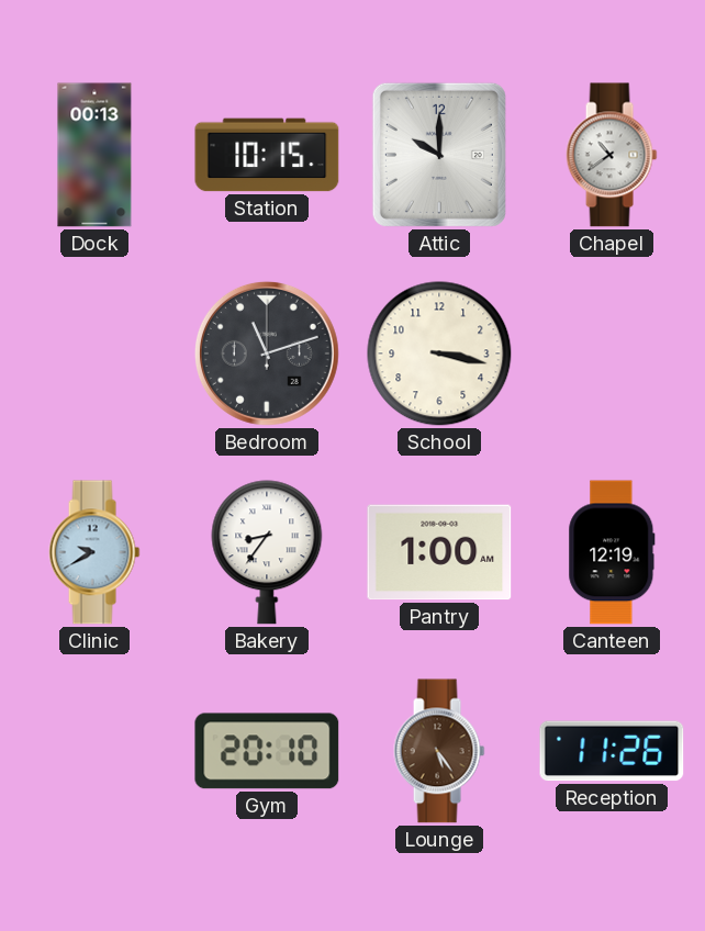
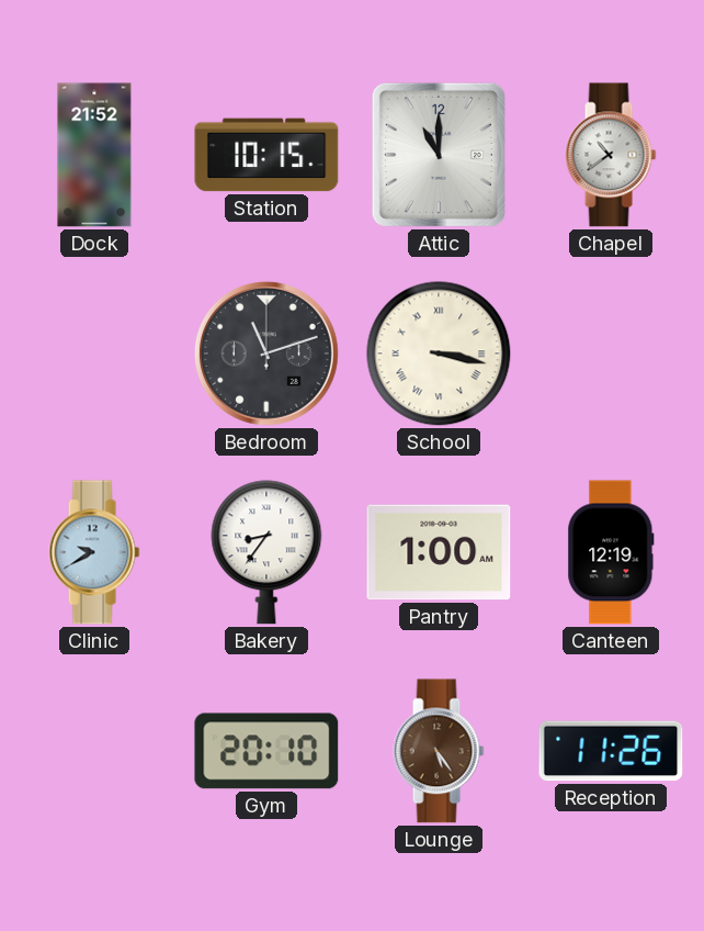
Dock: 00:13 -> 21:52 (94, 155)
Attic: 10:00 -> 11:00 (439, 155)
School numerals: Arabic -> Roman (439, 354)
